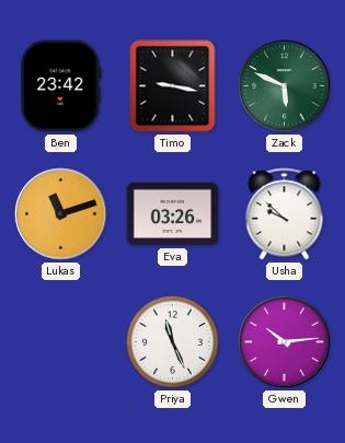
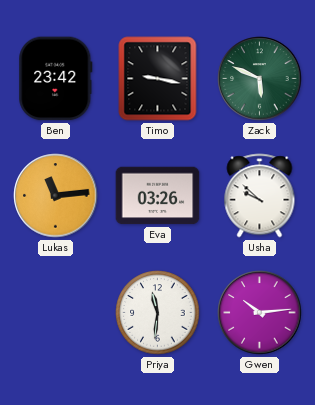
Lukas: 11:12 -> 11:14 (56, 196)
Priya: 11:26 -> 11:31 (158, 313)
